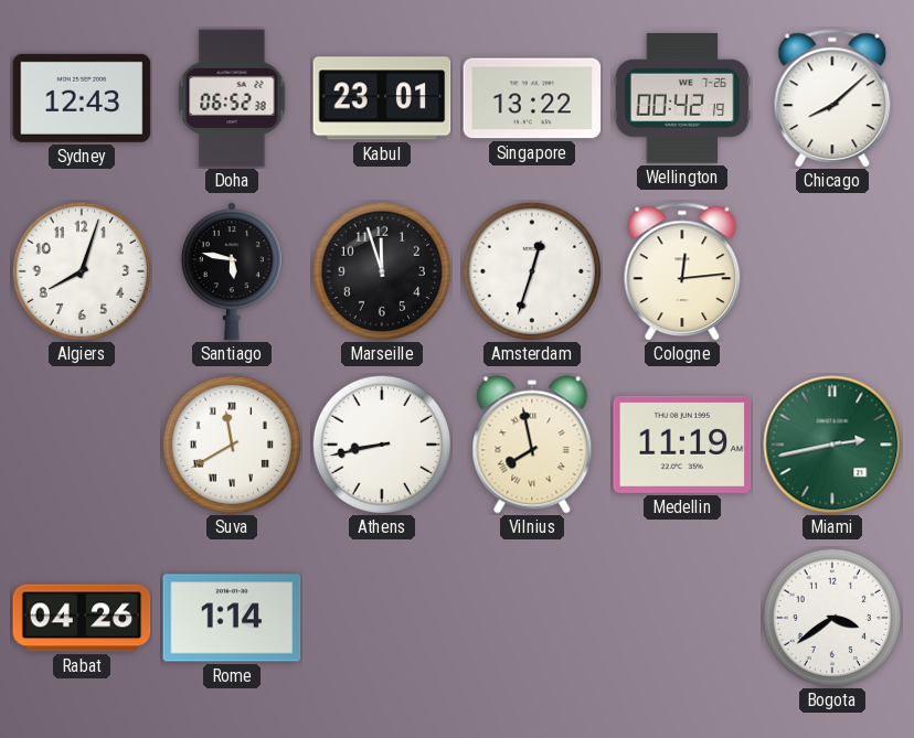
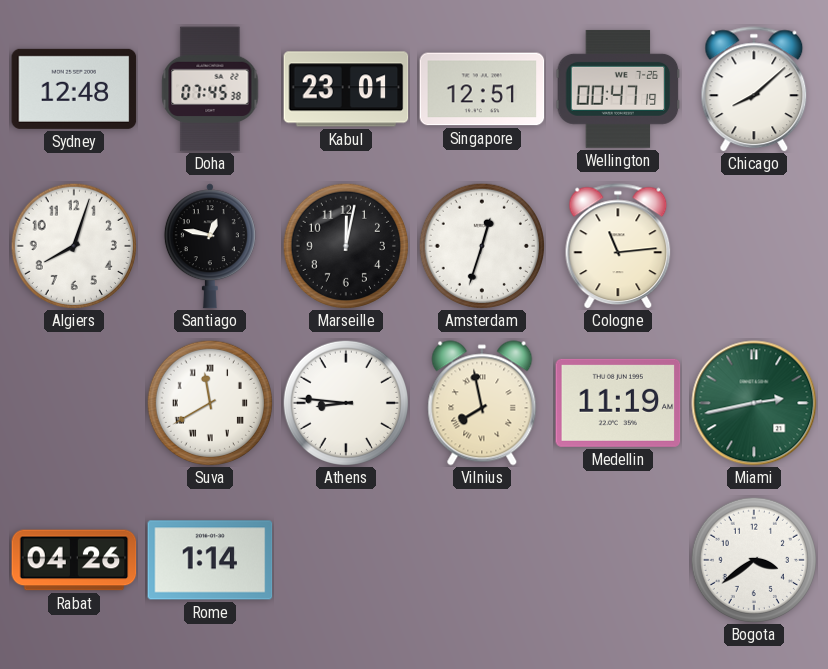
Sydney: 12:43 -> 12:48 (74, 89)
Doha: 06:52 -> 07:45 (210, 89)
Singapore: 13:22 -> 12:51 (482, 89)
Wellington: 00:42 -> 00:47 (618, 89)
Santiago: 5:47 -> 12:47 (210, 246)
Marseille: 11:57 -> 12:02 (345, 245)
Cologne: 12:14 -> 11:14 (618, 246)
Athens: 8:43 -> 8:46 (345, 402)
